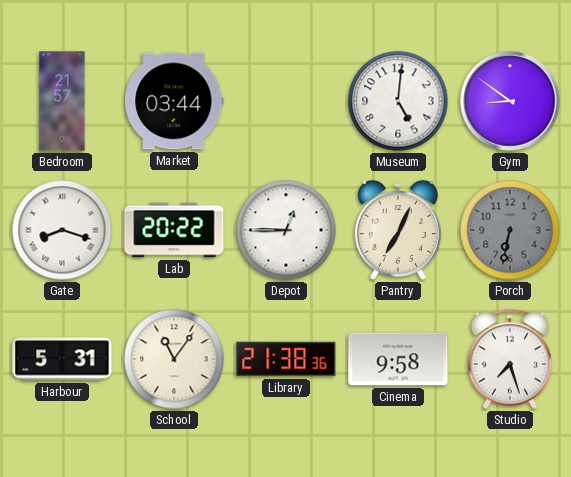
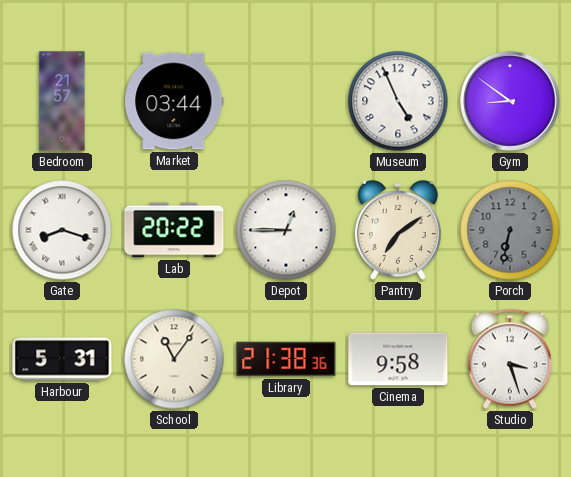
Museum: 5:01 -> 4:56 (398, 101)
Pantry: 7:04 -> 7:09 (398, 230)
Studio: 7:27 -> 3:27 (510, 359)
